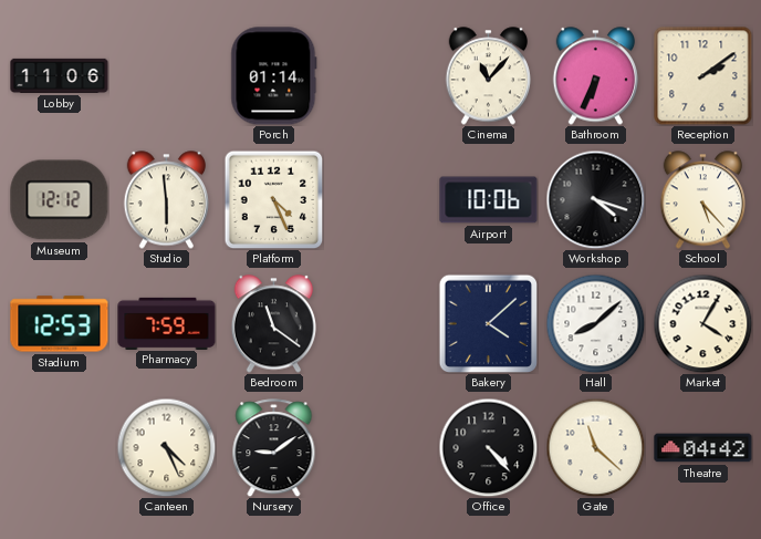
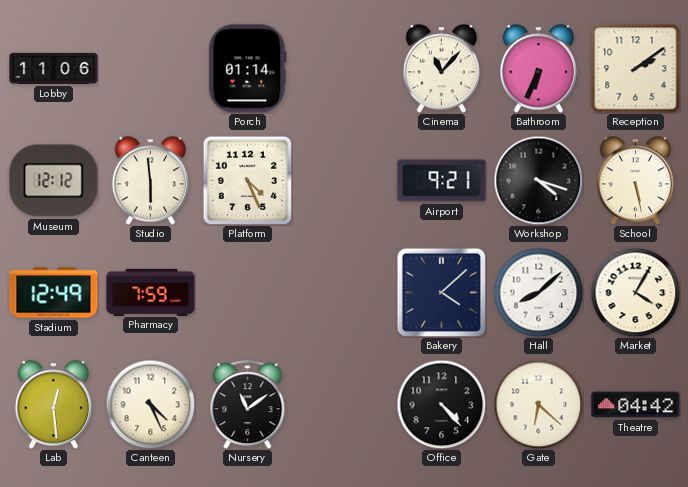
Airport: 10:06 -> 9:21 (442, 181)
School: 5:23 -> 5:28 (635, 181)
Stadium: 12:53 -> 12:49 (54, 293)
Bedroom: 11:21 -> none (273, 324)
Lab: none -> 12:29 (53, 405)
Nursery: 9:09 -> 11:09 (248, 405)
Gate: 11:22 -> 6:22 (538, 404)
